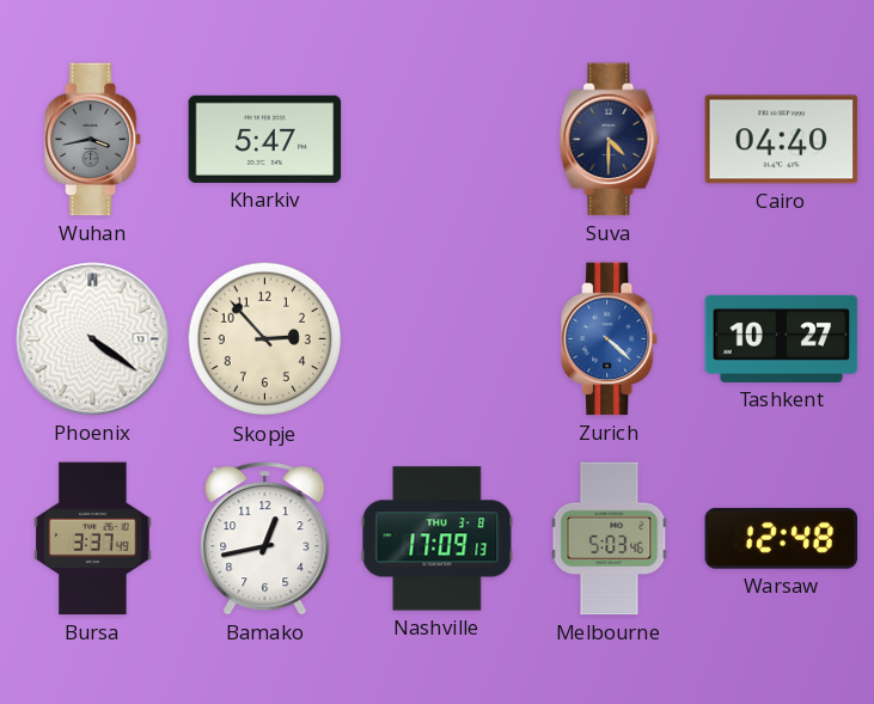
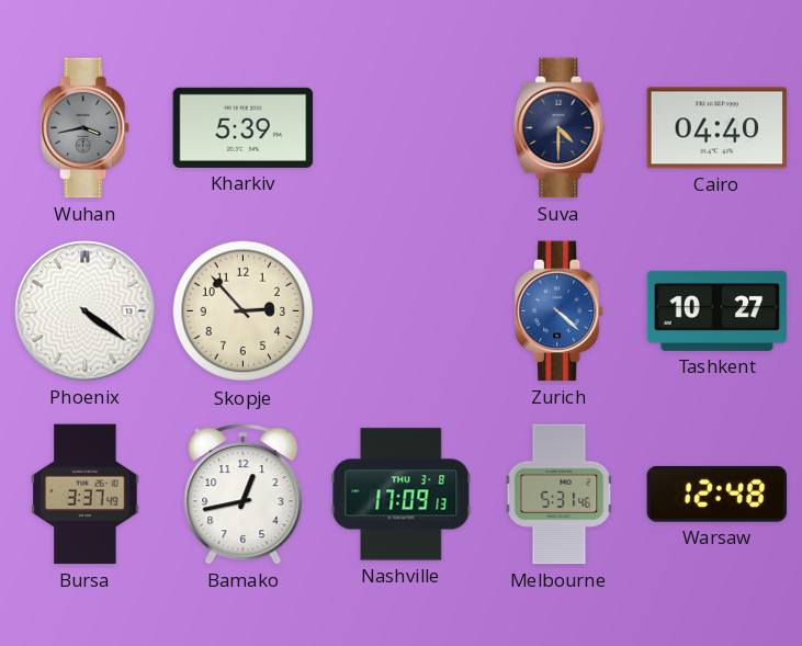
Kharkiv: 5:47 -> 5:39 (244, 127)
Melbourne: 5:03 -> 5:31 (560, 495)
